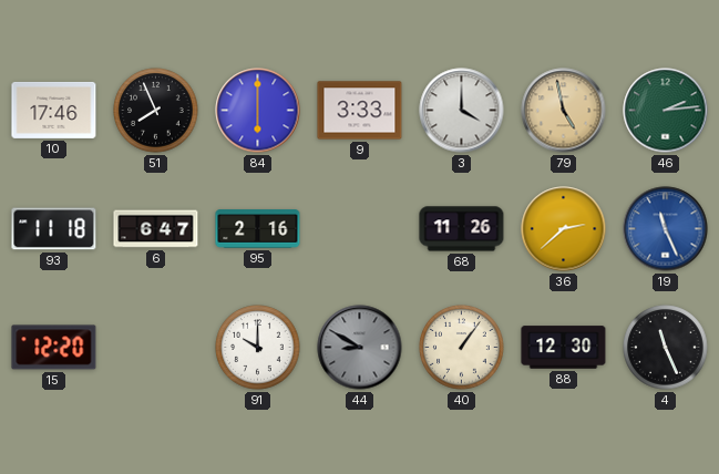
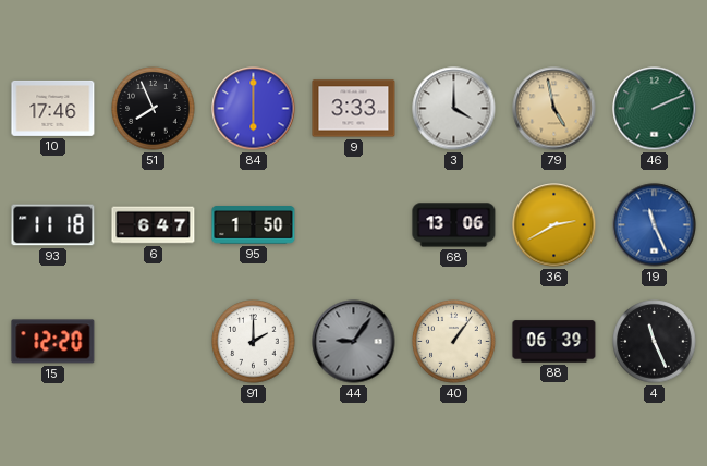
46: 2:14 -> 2:11 (655, 109)
95: 2:16 -> 1:50 (254, 225)
68: 11:26 -> 13:06 (454, 225)
36: 2:38 -> 2:40 (554, 225)
91: 10:00 -> 2:00 (254, 342)
44: 8:50 -> 9:06 (354, 342)
88: 12:30 -> 06:39 (554, 342)
